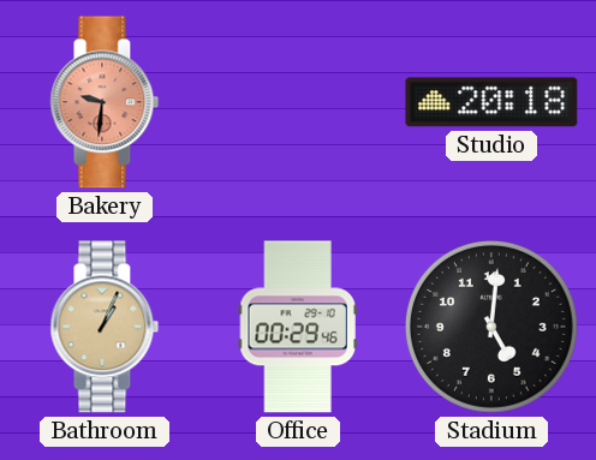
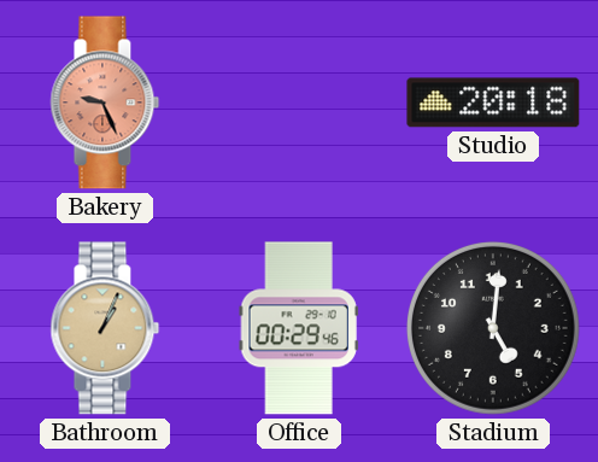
Bakery: 9:31 -> 9:26 (105, 103)
